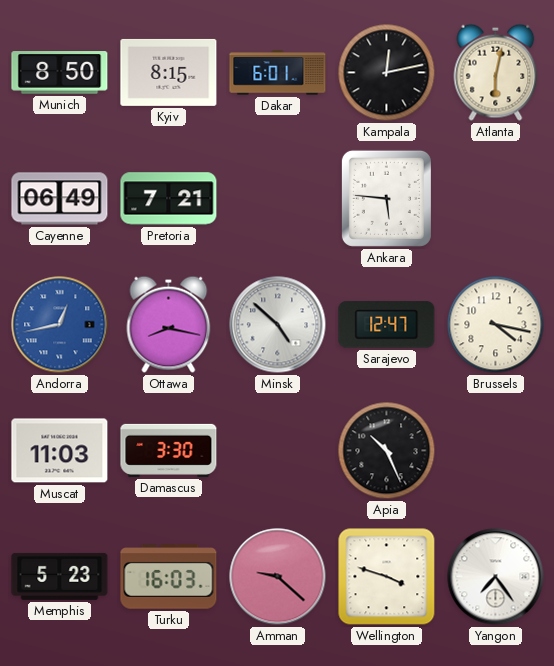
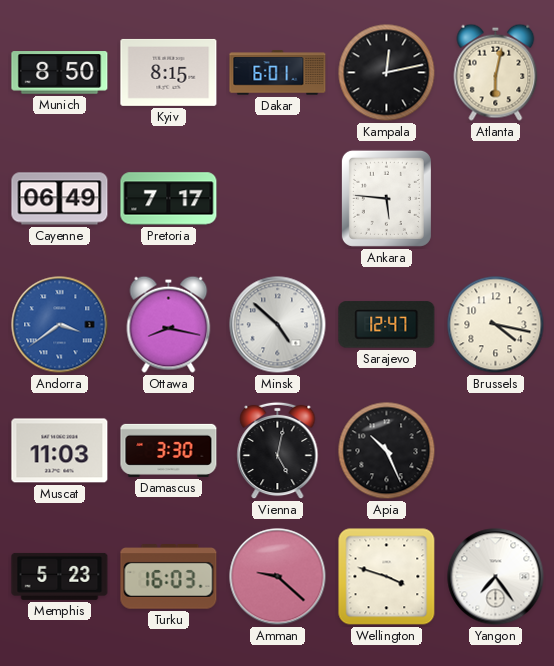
Pretoria: 7:21 -> 7:17 (169, 199)
Andorra: 12:43 -> 3:39 (60, 325)
Vienna: none -> 5:02 (278, 451)
